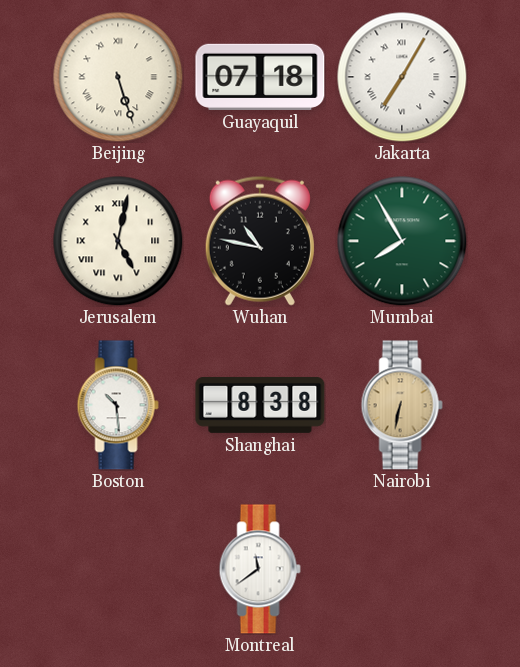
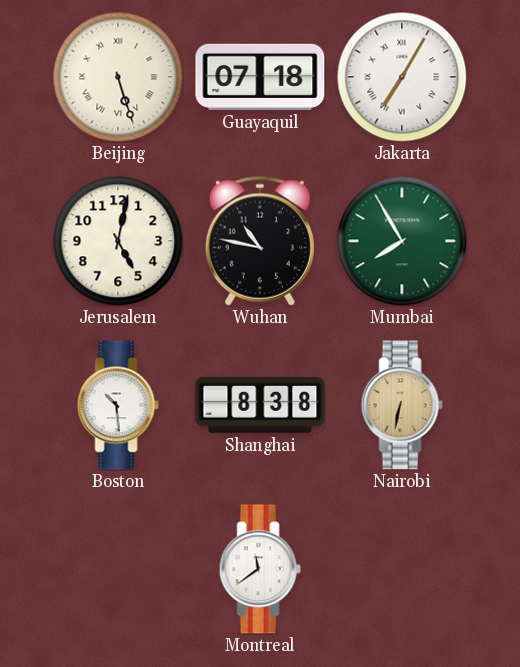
Jerusalem numerals: Roman -> Arabic (118, 241)
